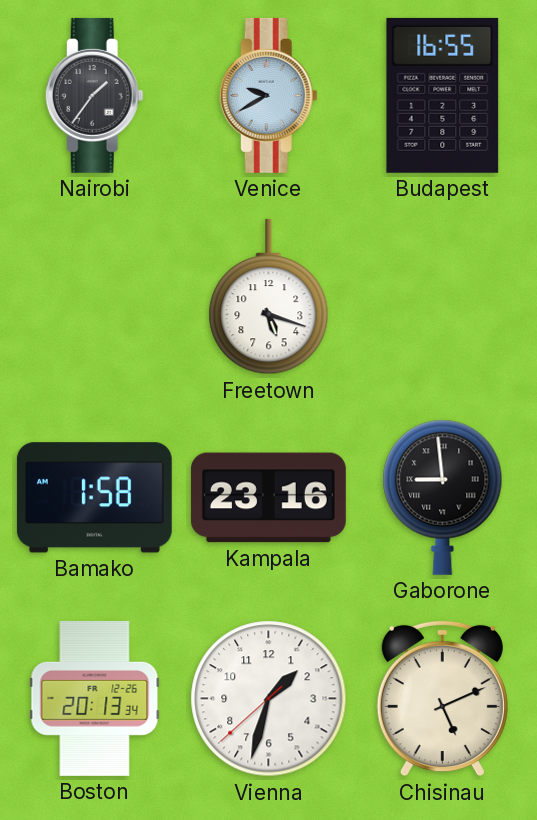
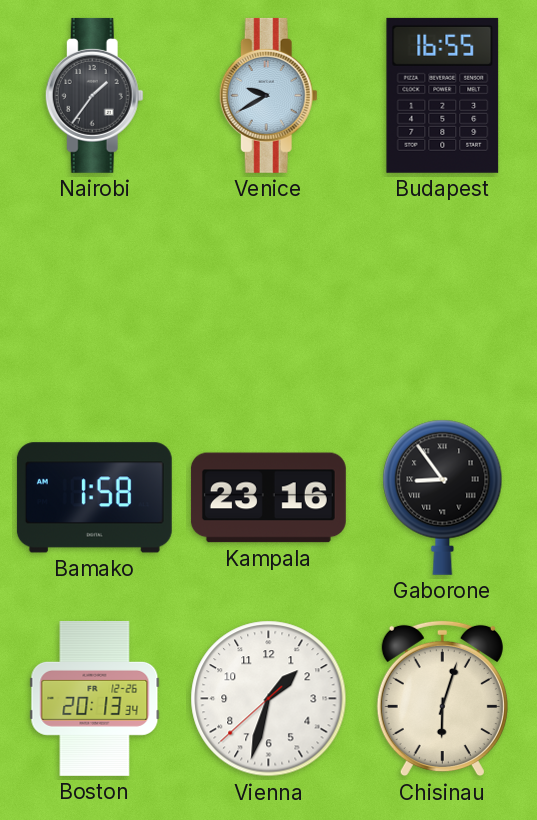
Freetown: 5:18 -> none (269, 297)
Gaborone: 8:59 -> 8:54 (443, 497)
Chisinau: 5:11 -> 6:03 (442, 699)
